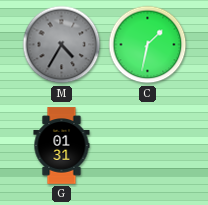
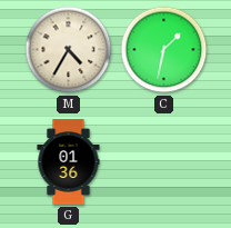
M dial: grey -> cream (69, 50)
G: 01:31 -> 01:36 (69, 162)
